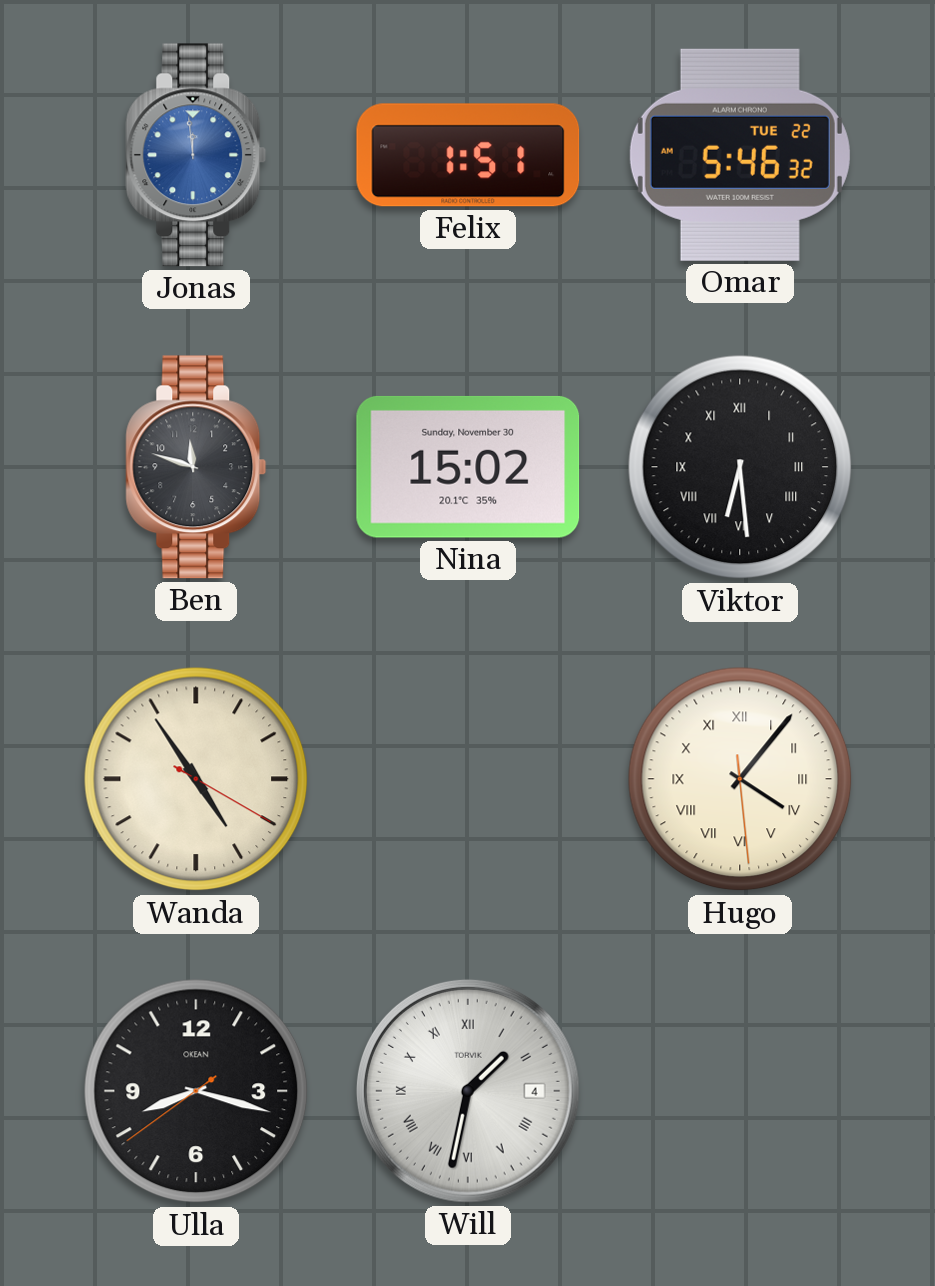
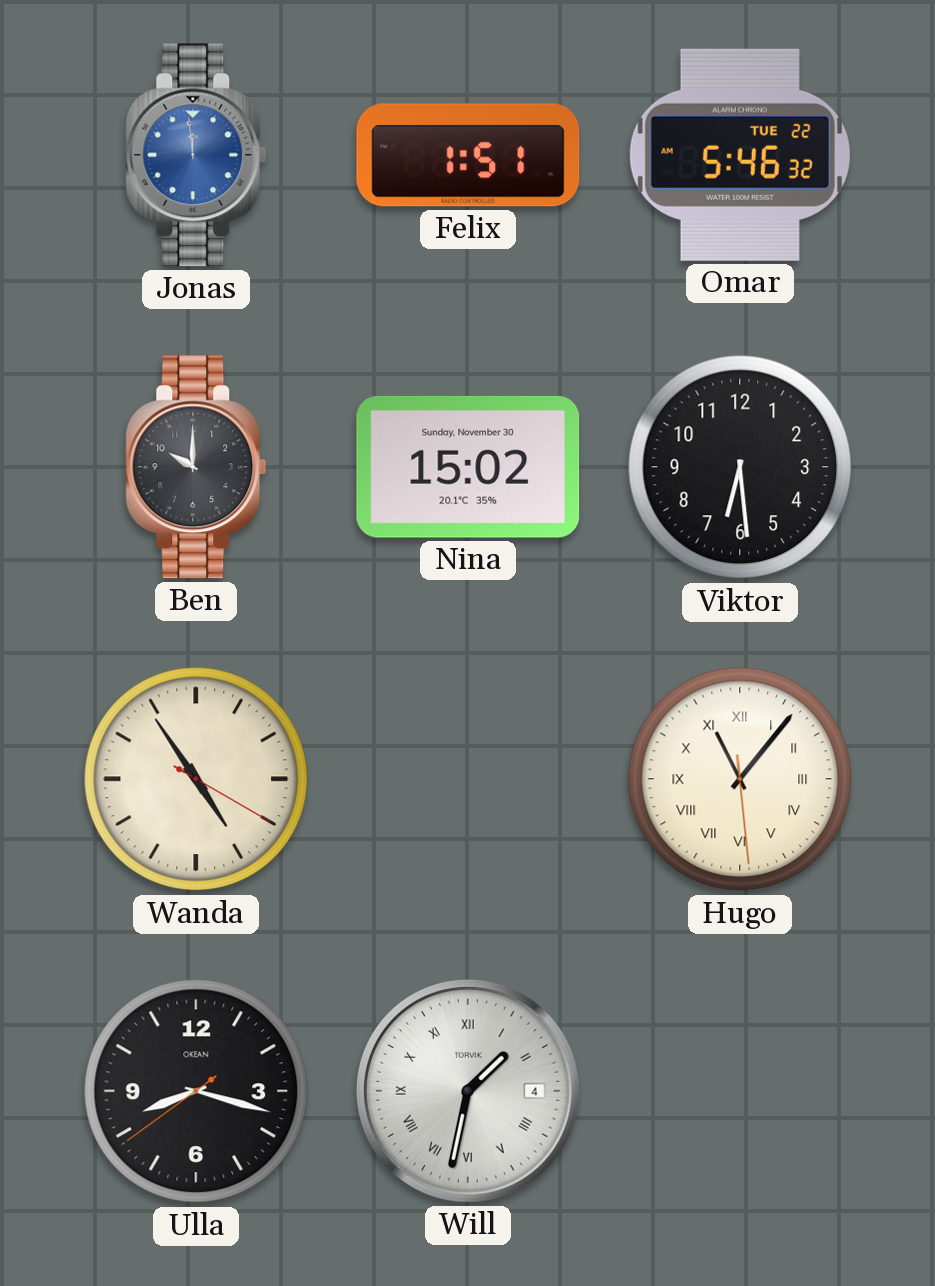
Ben: 11:48 -> 10:00 (196, 467)
Viktor numerals: Roman -> Arabic (740, 467)
Hugo: 4:06 -> 11:06 (740, 779)
